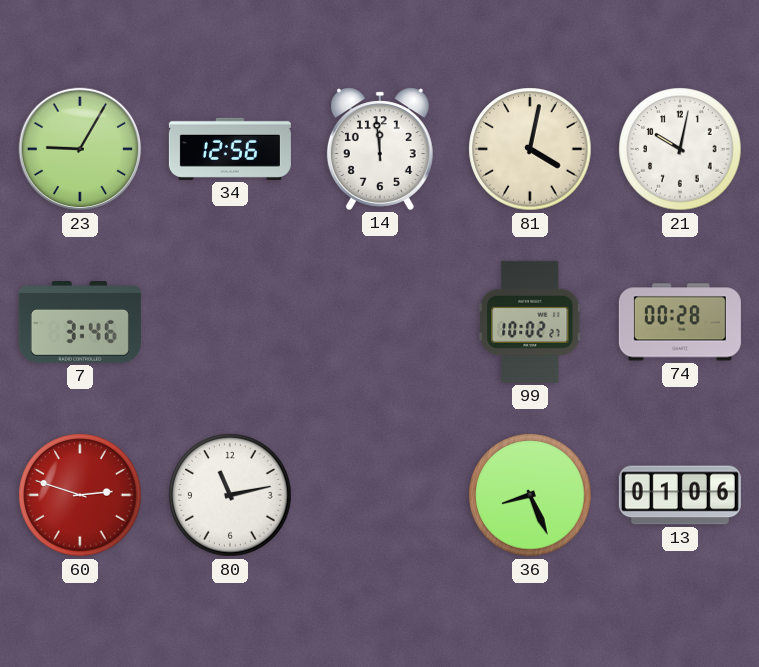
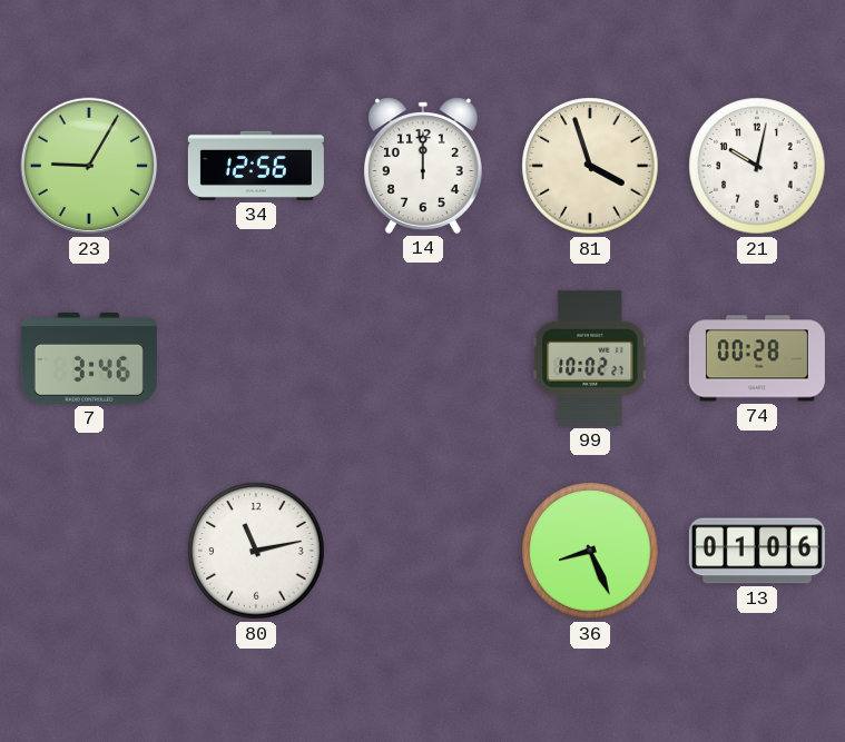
14: 11:59 -> 12:00 (423, 166)
81: 4:02 -> 3:57 (590, 166)
60: 2:48 -> none (80, 495)
